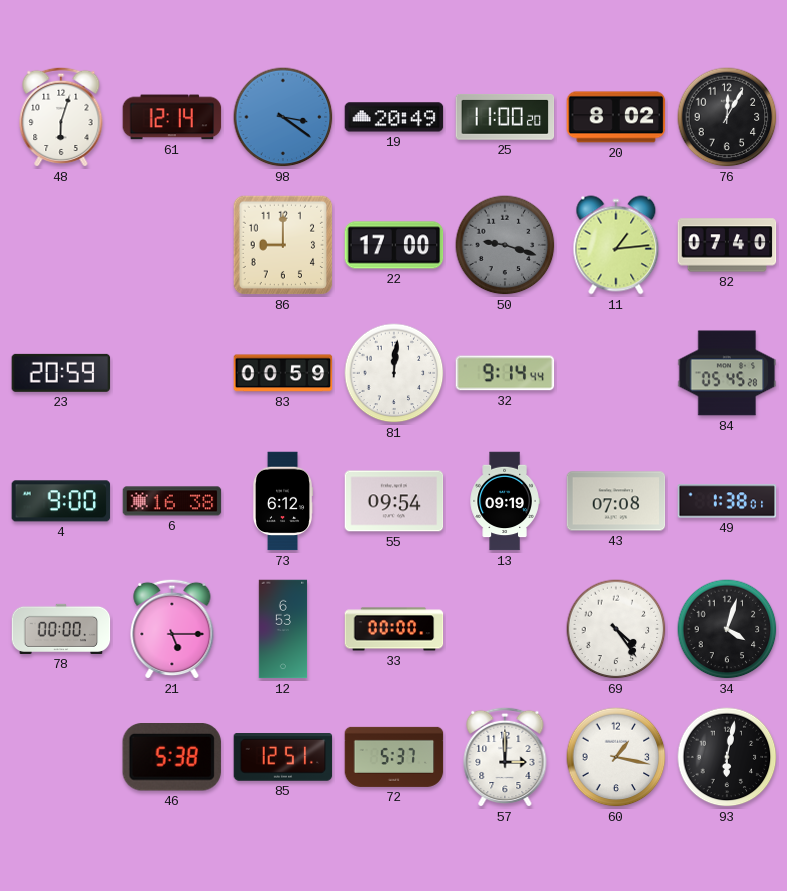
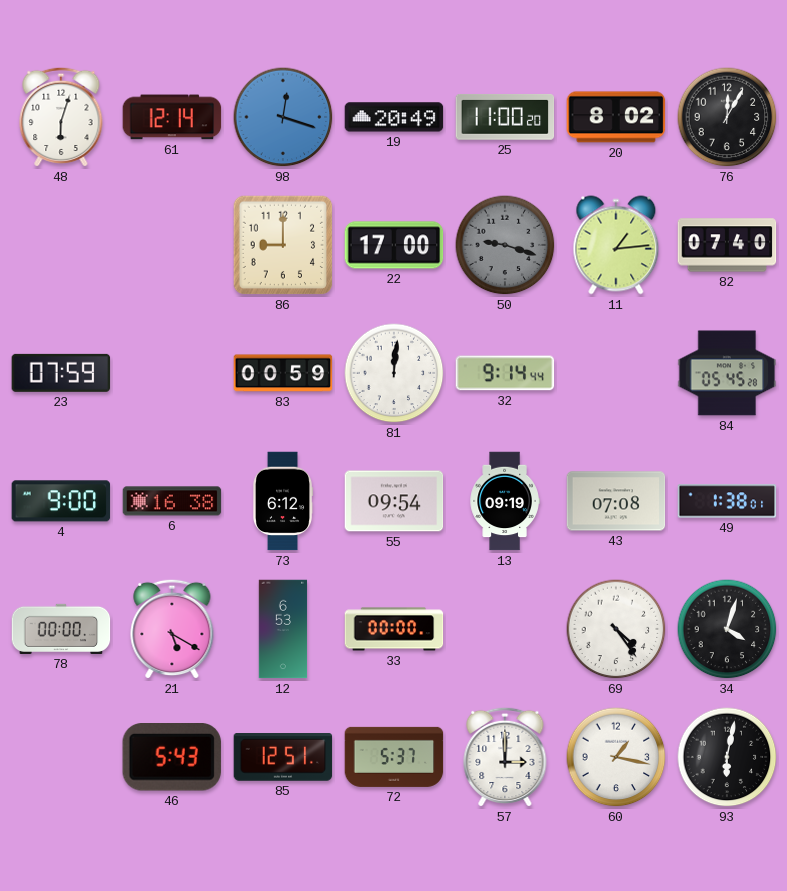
98: 3:21 -> 12:18 (283, 117)
23: 20:59 -> 07:59 (61, 373)
21: 5:15 -> 5:20 (172, 629)
46: 5:38 -> 5:43 (172, 758)
